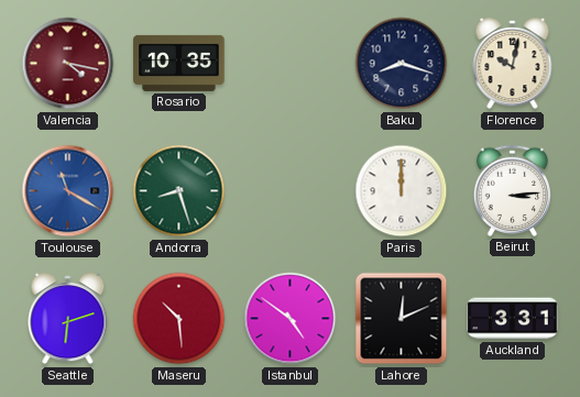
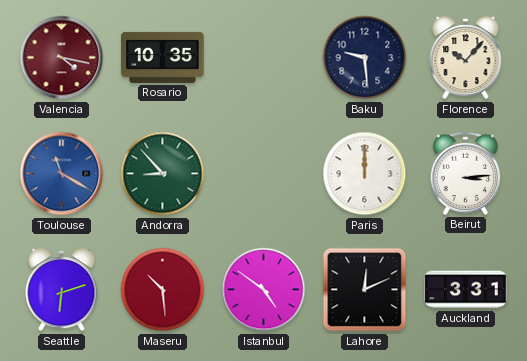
Baku: 8:18 -> 9:29 (365, 58)
Florence: 10:02 -> 10:07 (466, 58)
Andorra: 8:27 -> 8:53 (163, 174)
